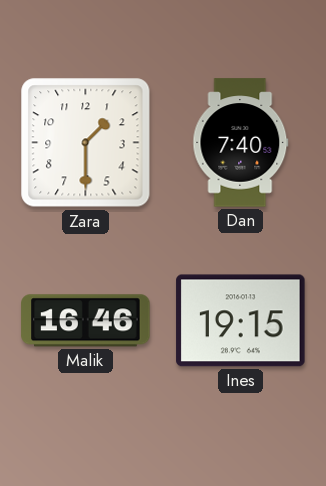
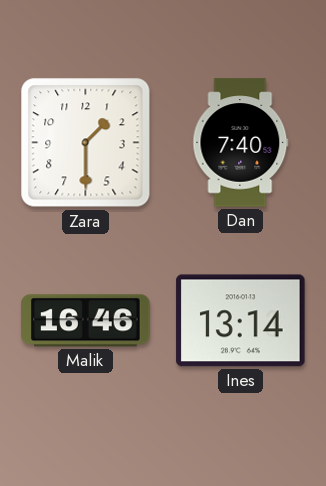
Ines: 19:15 -> 13:14 (241, 321)
